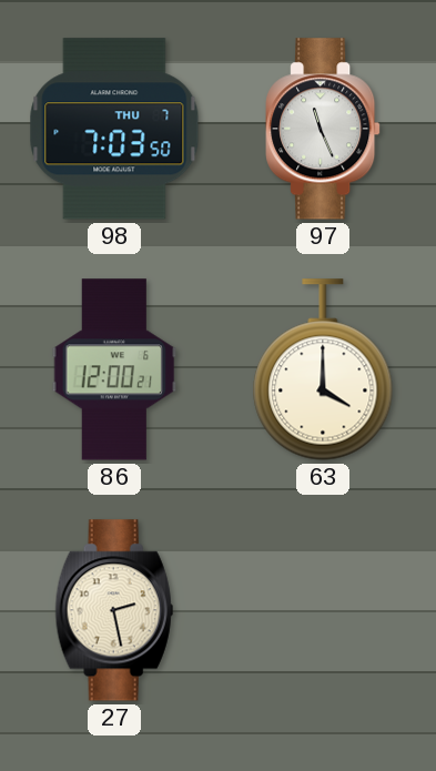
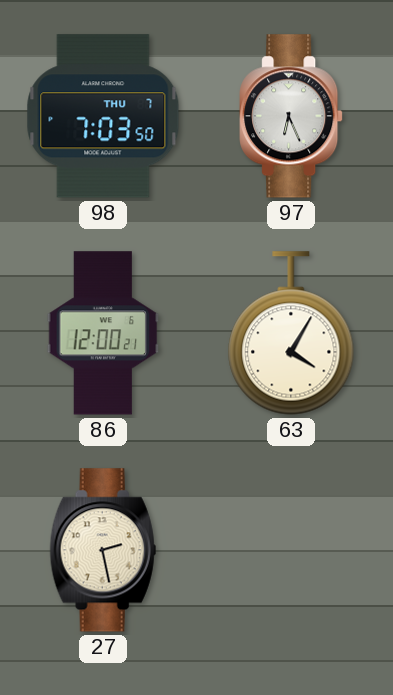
97: 11:26 -> 6:26 (291, 116)
63: 4:00 -> 4:05 (291, 333)
